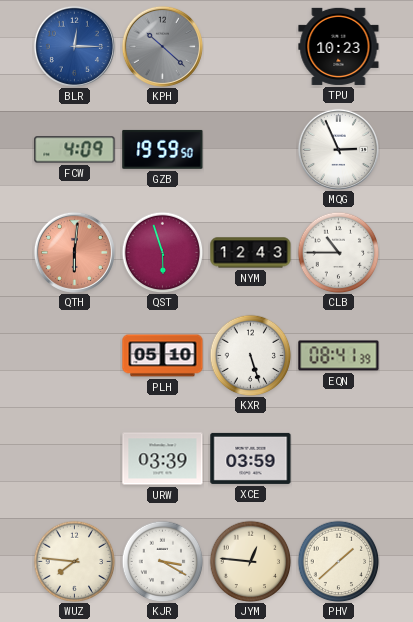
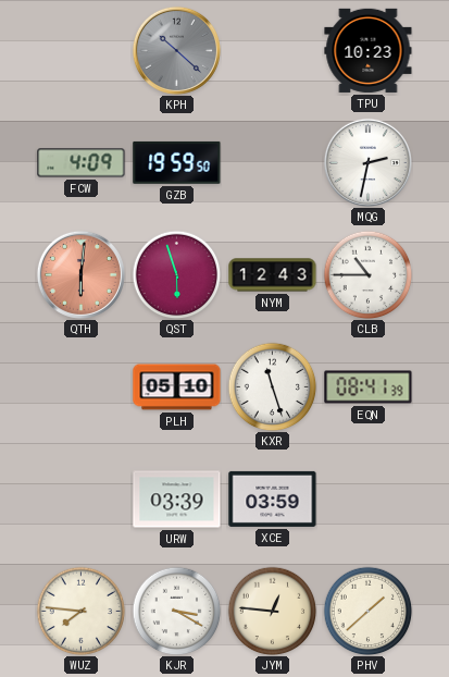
BLR: 12:15 -> none (74, 46)
MQG: 2:56 -> 2:32 (367, 162)
KXR: 5:27 -> 11:27 (272, 386)
